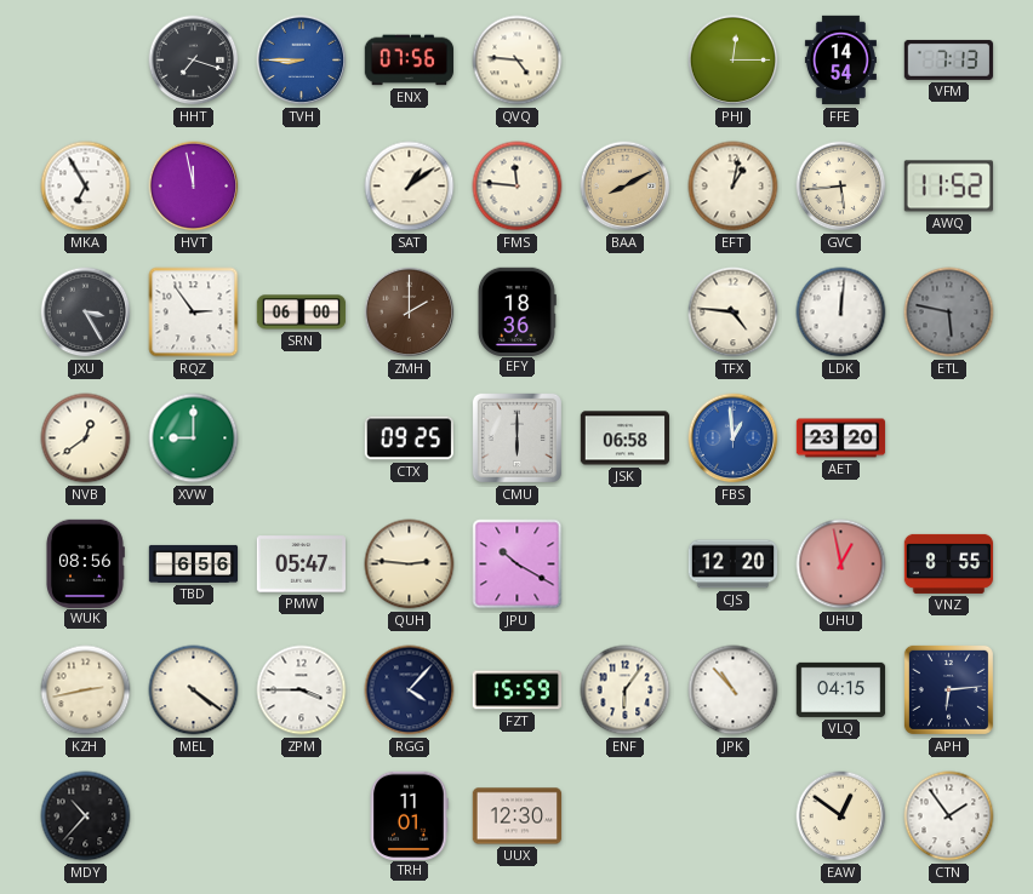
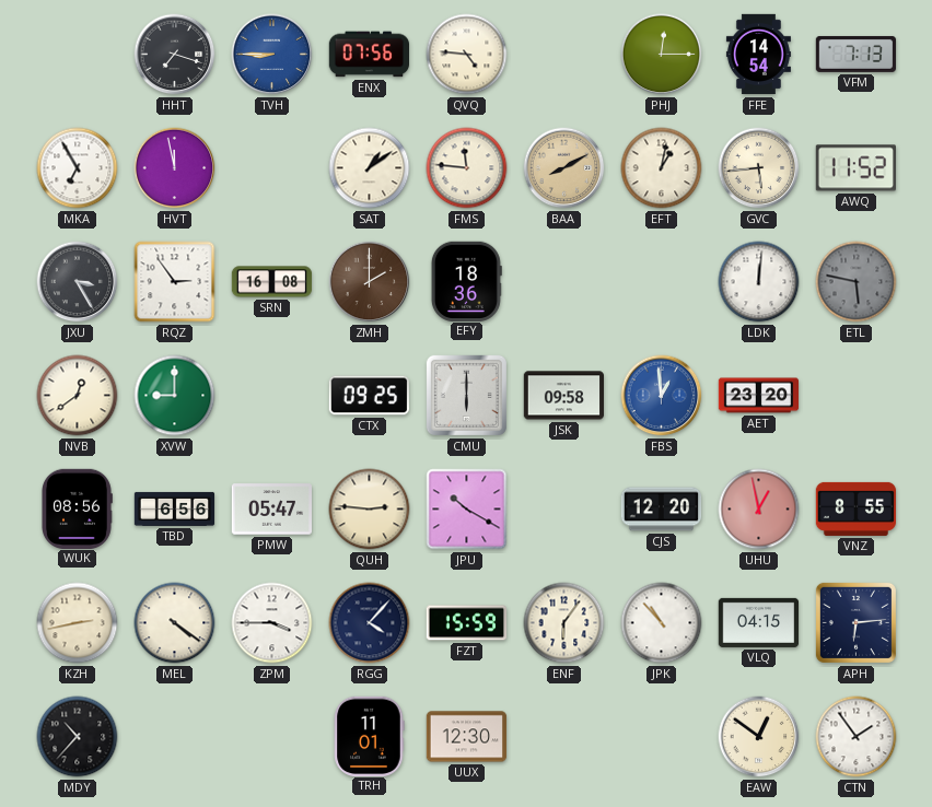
SRN: 06:00 -> 16:08 (272, 282)
TFX: 4:46 -> none (734, 313)
JSK: 06:58 -> 09:58 (563, 396)
